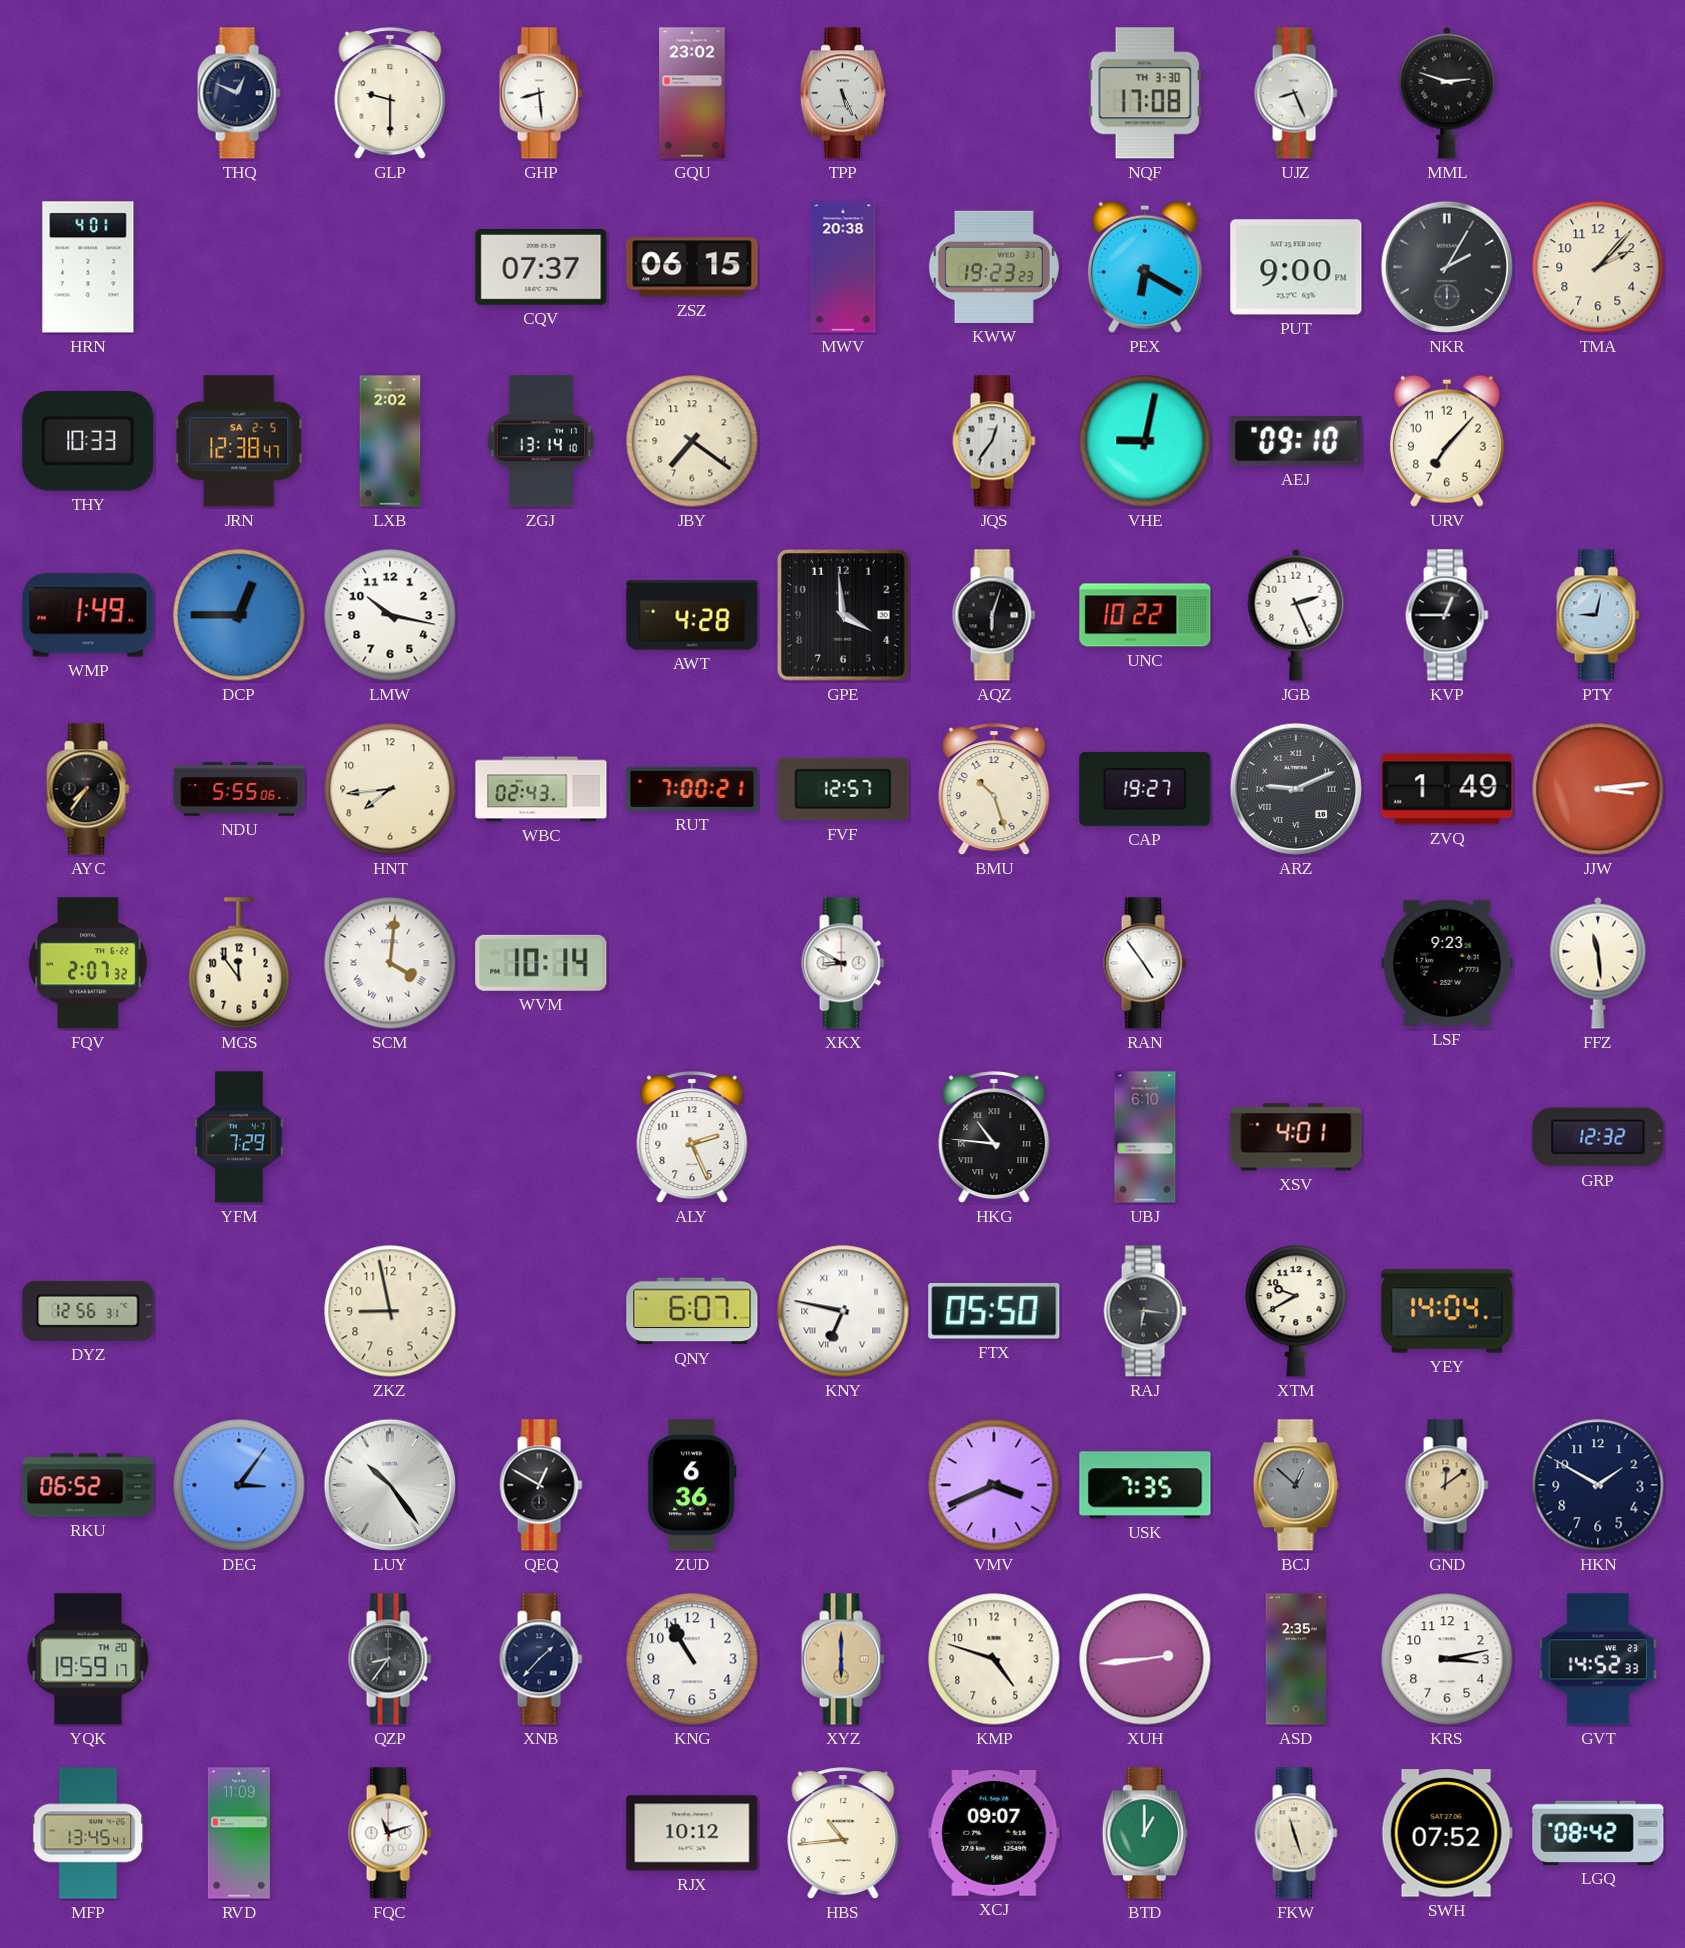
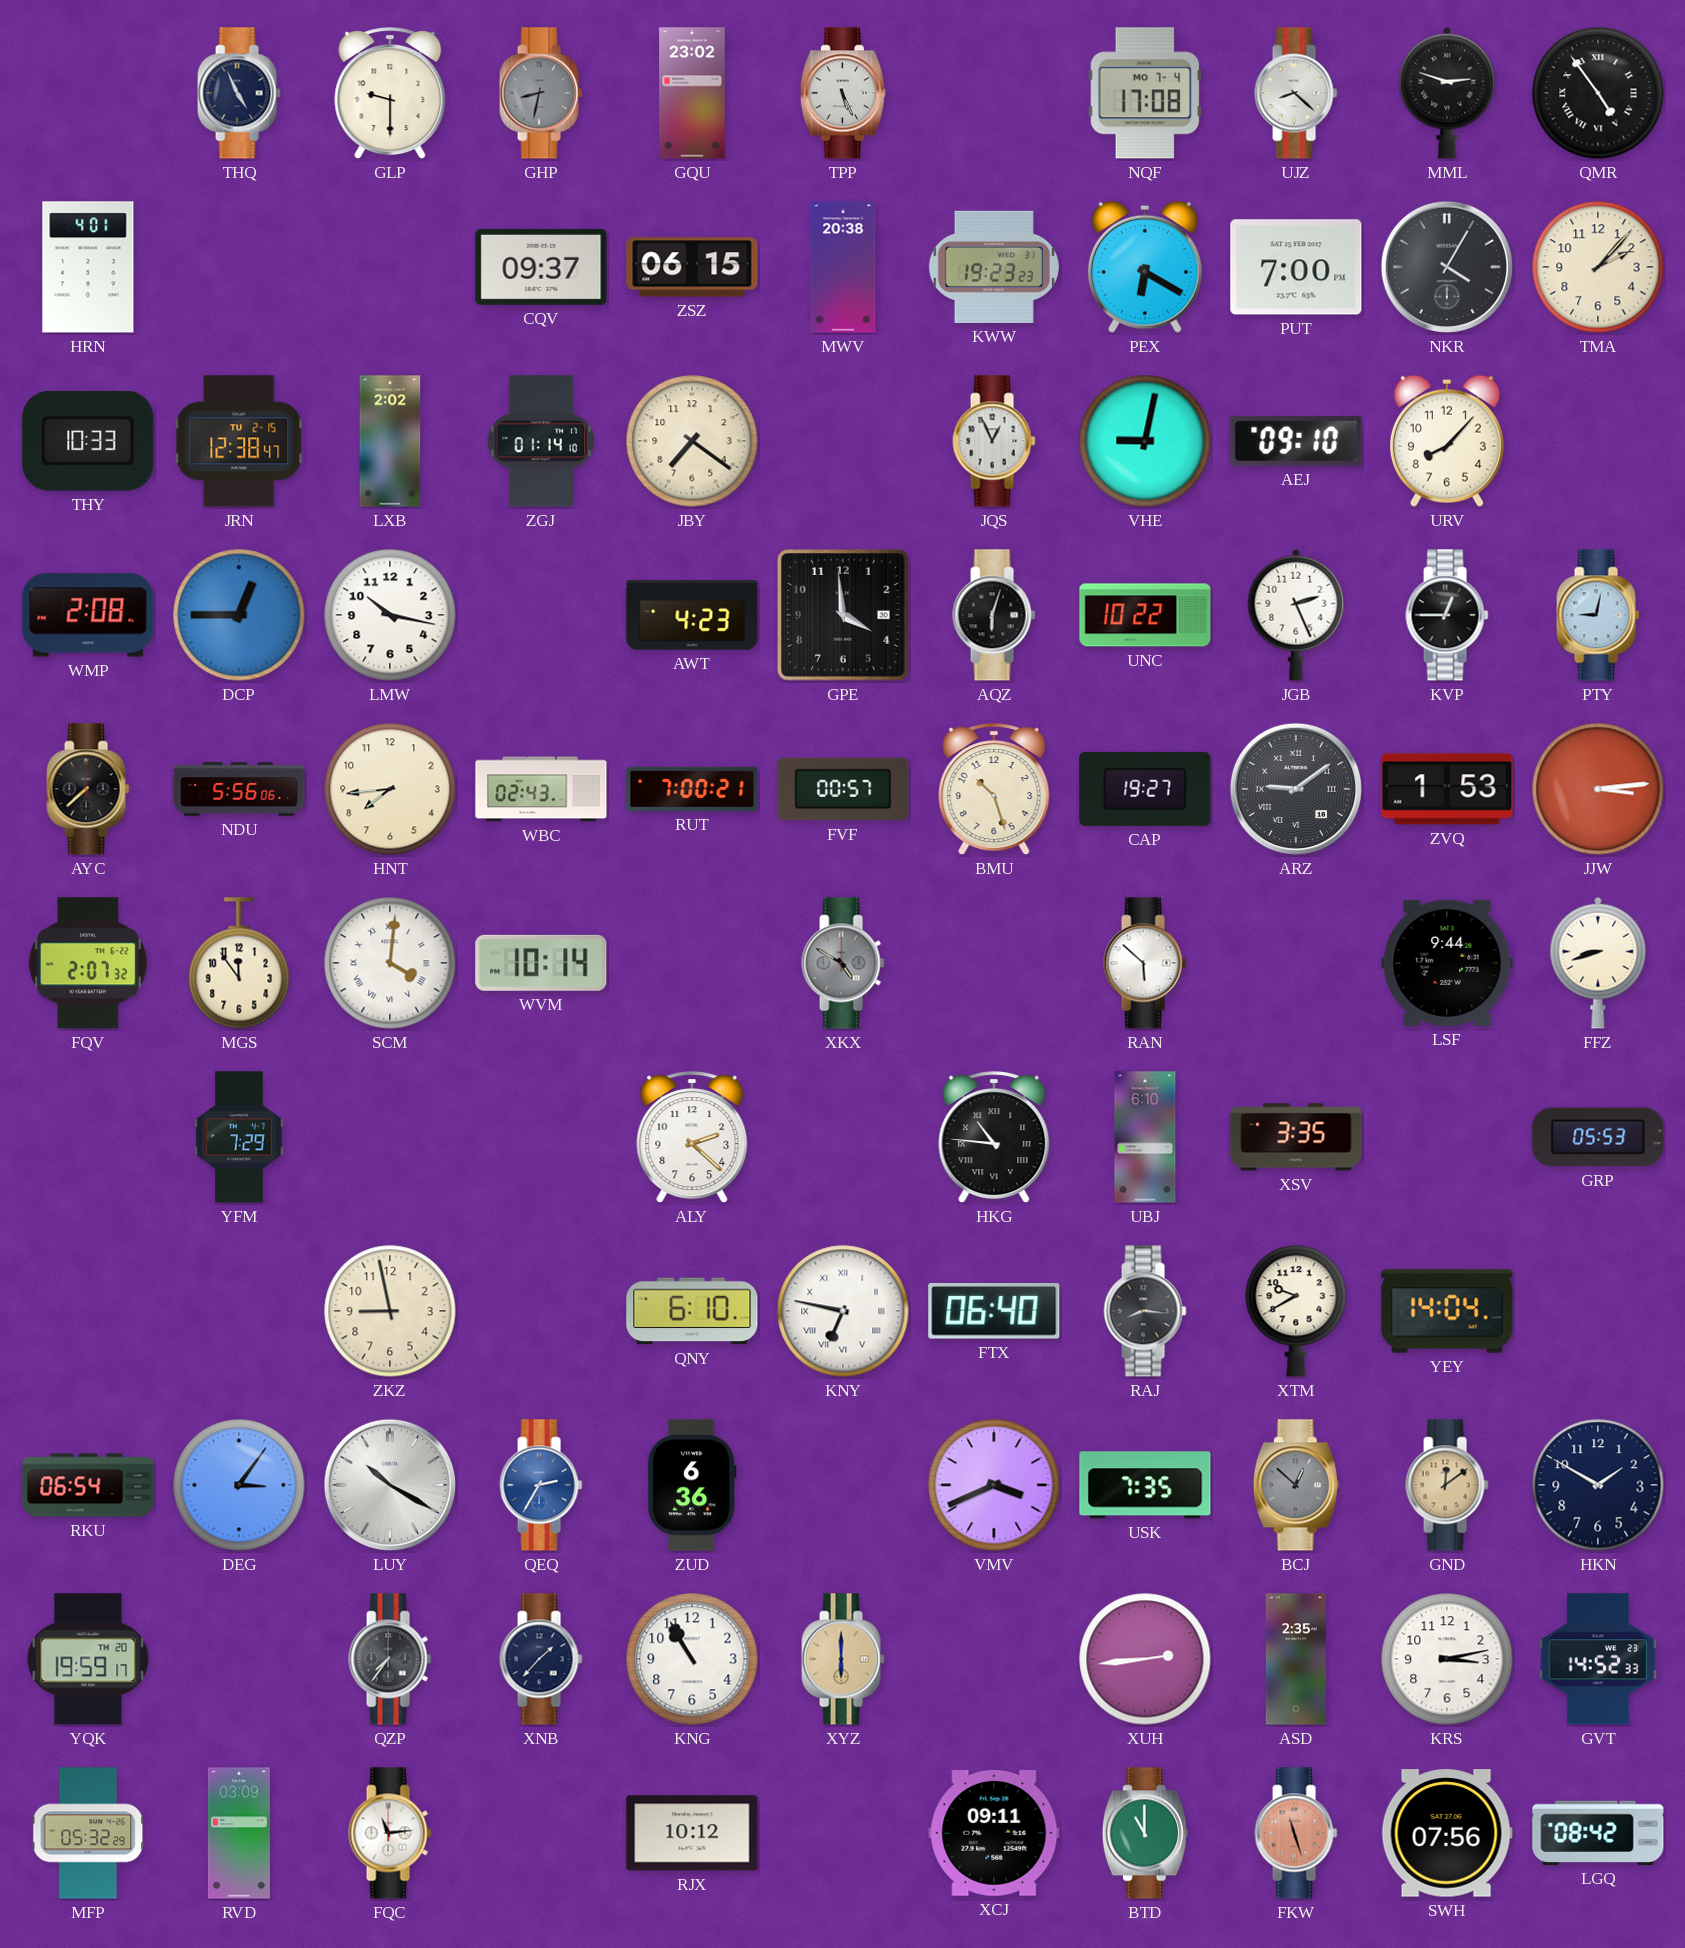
THQ: 12:49 -> 4:56 (239, 93)
GHP: 8:29 -> 8:32 (541, 93)
GHP dial: white -> grey (541, 93)
NQF date: TH 3-30 -> MO 7-4 (1145, 93)
UJZ: 8:26 -> 8:22 (1296, 93)
QMR: none -> 4:54 (1598, 93)
CQV: 07:37 -> 09:37 (541, 268)
PUT: 9:00 -> 7:00 (1296, 267)
NKR: 2:05 -> 4:05 (1447, 267)
JRN date: SA 2-5 -> TU 2-15 (239, 441)
ZGJ: 13:14 -> 01:14 (541, 441)
JQS: 12:36 -> 12:56 (994, 441)
URV: 7:07 -> 8:07 (1447, 441)
WMP: 1:49 -> 2:08 (88, 615)
AWT: 4:28 -> 4:23 (692, 615)
AYC: 7:36 -> 7:38 (88, 789)
NDU: 5:55 -> 5:56 (239, 789)
FVF: 12:57 -> 00:57 (843, 789)
ARZ: 9:11 -> 9:09 (1296, 789)
ZVQ: 1:49 -> 1:53 (1447, 789)
XKX: 8:50 -> 4:50 (843, 963)
XKX dial: white -> grey (843, 963)
RAN: 4:54 -> 5:52 (1145, 963)
LSF: 9:23 -> 9:44 (1447, 963)
FFZ: 11:29 -> 8:42 (1598, 963)
ALY: 2:26 -> 2:22 (692, 1138)
XSV: 4:01 -> 3:35 (1296, 1137)
GRP: 12:32 -> 05:53 (1598, 1137)
DYZ: 12:56 -> none (88, 1311)
QNY: 6:07 -> 6:10 (692, 1311)
FTX: 05:50 -> 06:40 (994, 1312)
RAJ: 6:16 -> 8:16 (1145, 1311)
RKU: 06:52 -> 06:54 (88, 1485)
LUY: 10:24 -> 10:20 (390, 1485)
QEQ: 12:50 -> 2:35 (541, 1485)
QEQ dial: black -> blue (541, 1485)
QZP: 8:36 -> 7:36 (390, 1659)
KMP: 4:48 -> none (994, 1659)
MFP: 13:45 -> 05:32 (88, 1833)
RVD: 11:09 -> 03:09 (239, 1833)
FQC: 11:12 -> 11:14 (390, 1833)
HBS: 10:44 -> none (843, 1834)
XCJ: 09:07 -> 09:11 (994, 1833)
BTD: 1:00 -> 11:00 (1145, 1833)
FKW dial: cream -> salmon (1296, 1833)
SWH: 07:52 -> 07:56 (1447, 1833)
